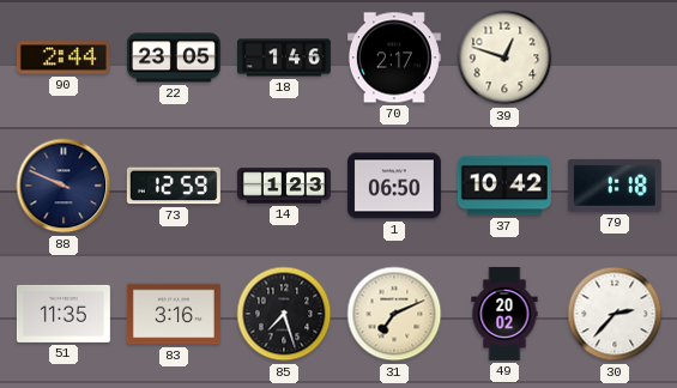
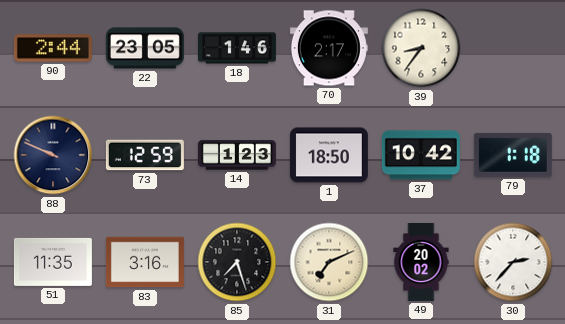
39: 12:48 -> 8:36 (421, 48)
1: 06:50 -> 18:50 (329, 155)
